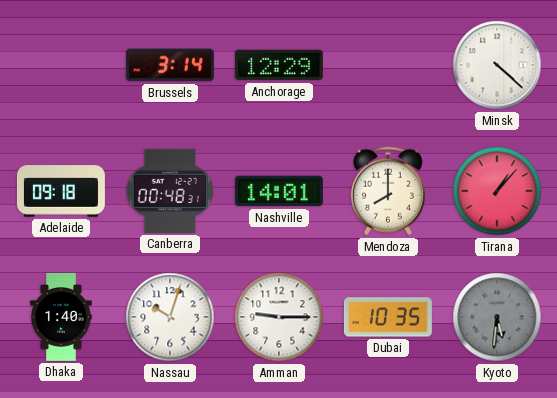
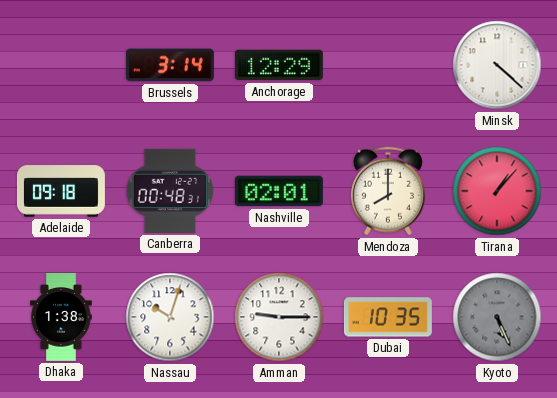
Nashville: 14:01 -> 02:01 (279, 191)
Dhaka: 1:40 -> 1:38 (61, 317)
Kyoto: 5:31 -> 5:26 (497, 317)
